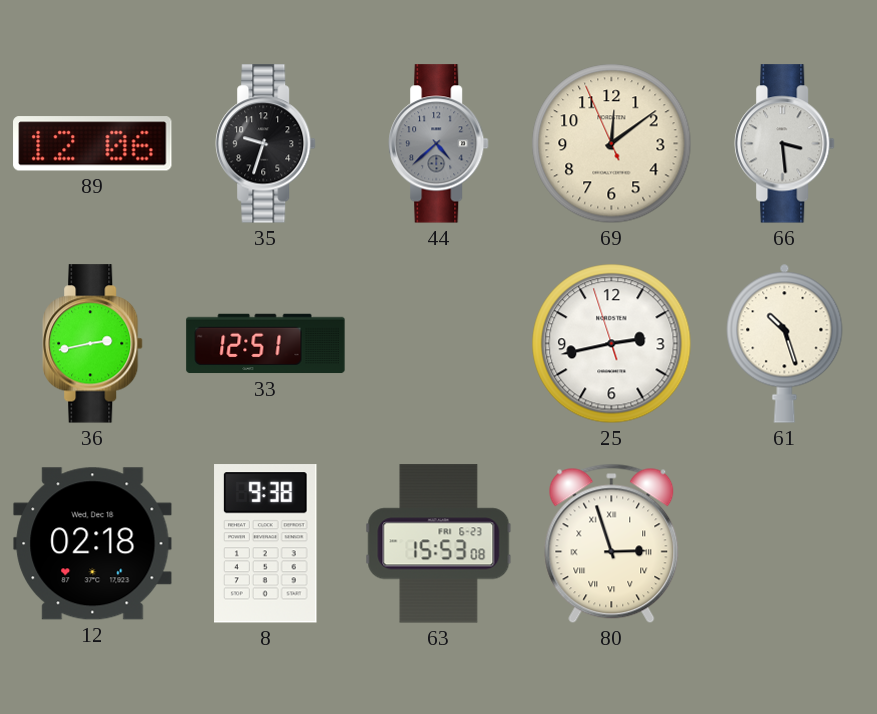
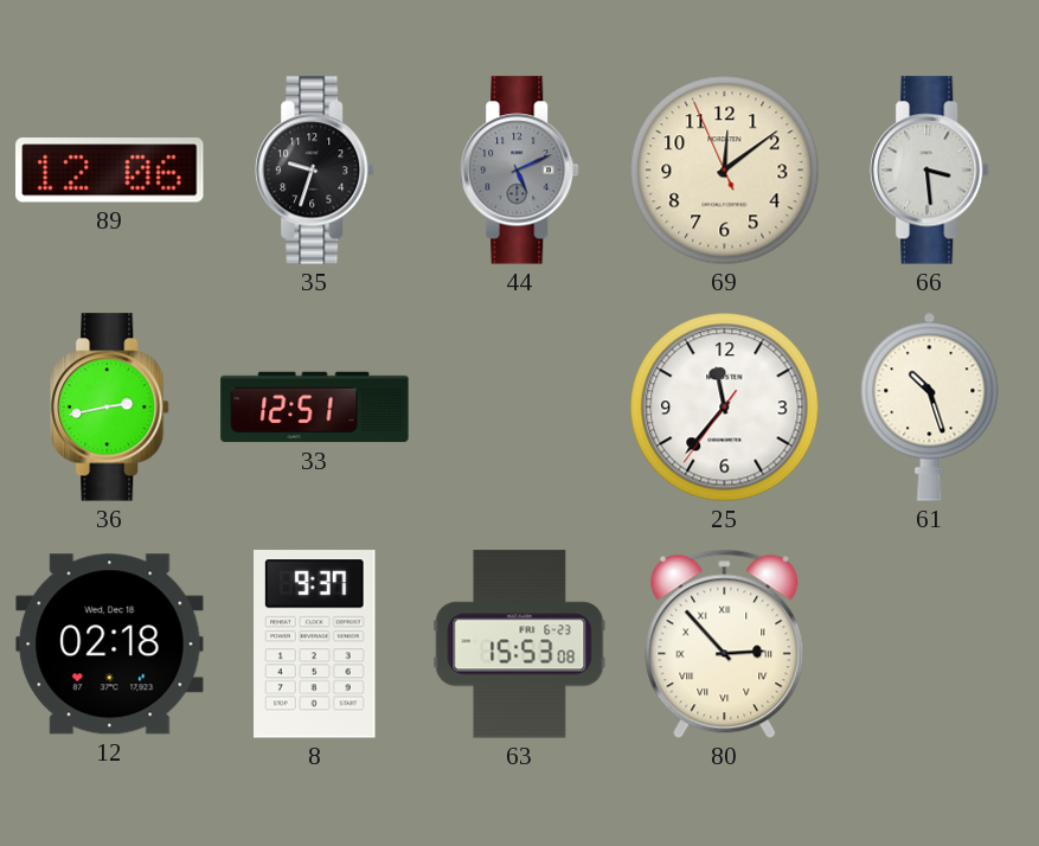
44: 4:38 -> 5:11 (520, 171)
25: 2:42 -> 11:36 (725, 408)
8: 9:38 -> 9:37 (315, 645)
80: 2:57 -> 2:53 (725, 645)
